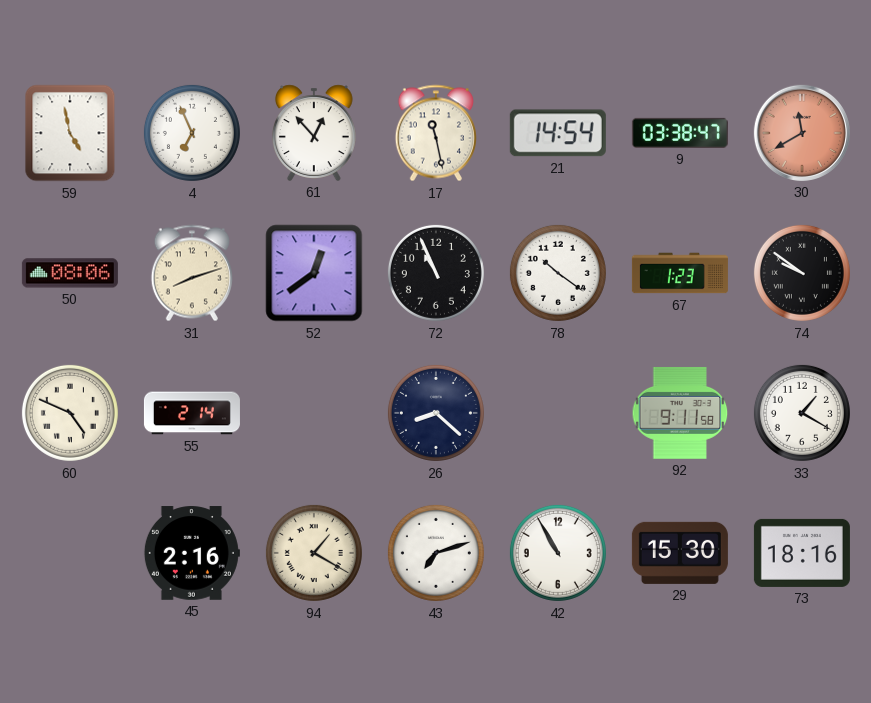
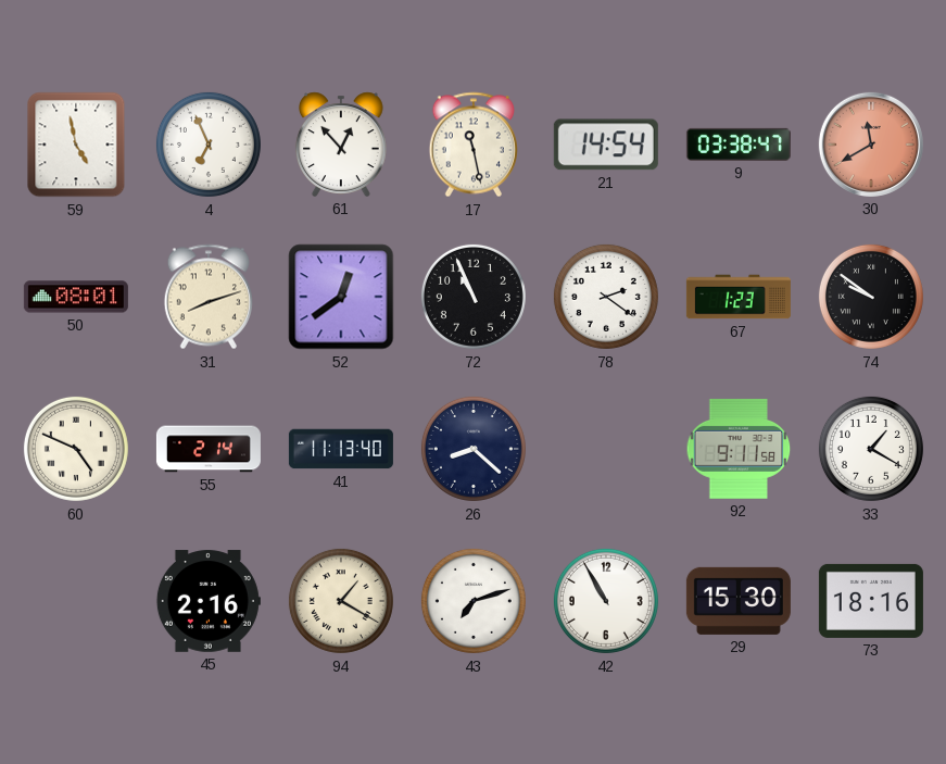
50: 08:06 -> 08:01 (76, 297)
78: 10:21 -> 2:21 (606, 297)
41: none -> 11:13 (341, 449)
